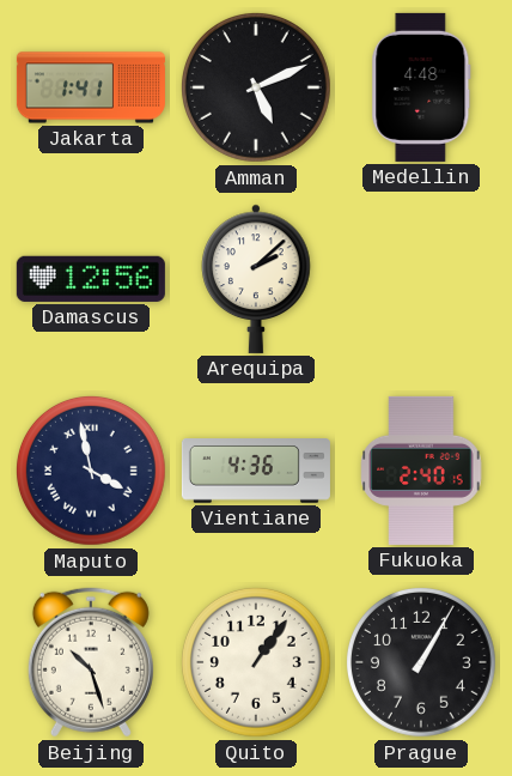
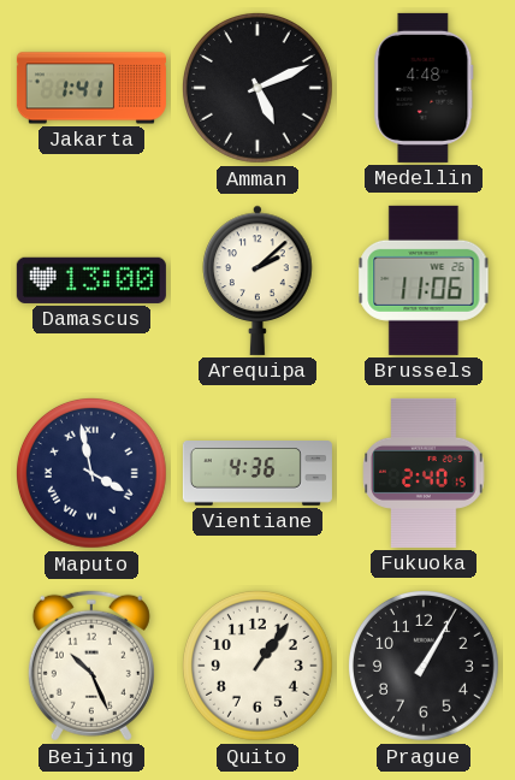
Damascus: 12:56 -> 13:00 (91, 280)
Brussels: none -> 11:06 (424, 280)
Beijing: 10:27 -> 10:26 (91, 666)
